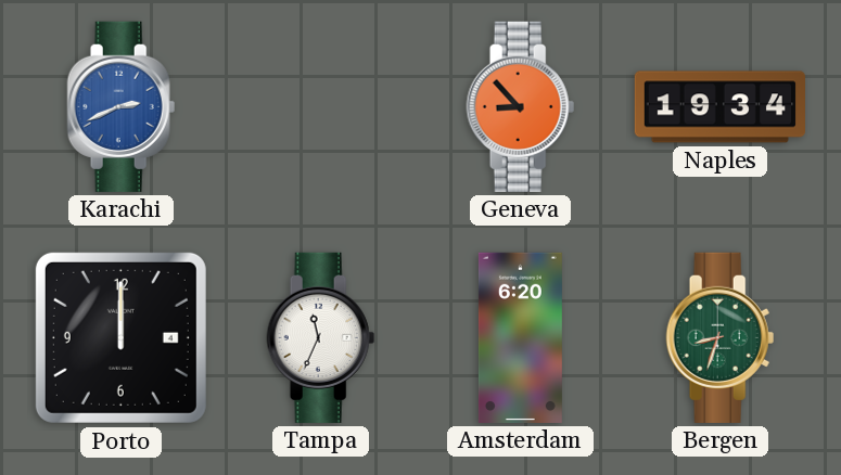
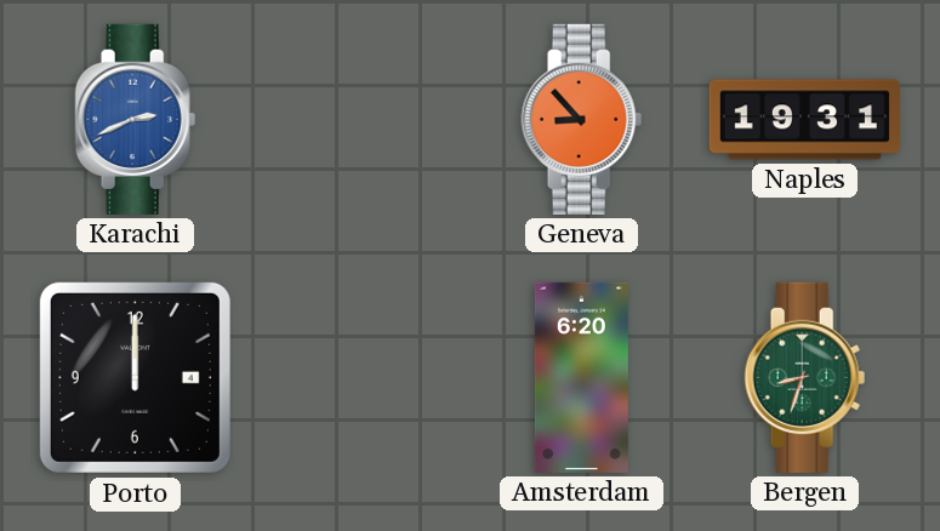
Naples: 19:34 -> 19:31 (804, 120)
Tampa: 11:34 -> none (321, 337)
